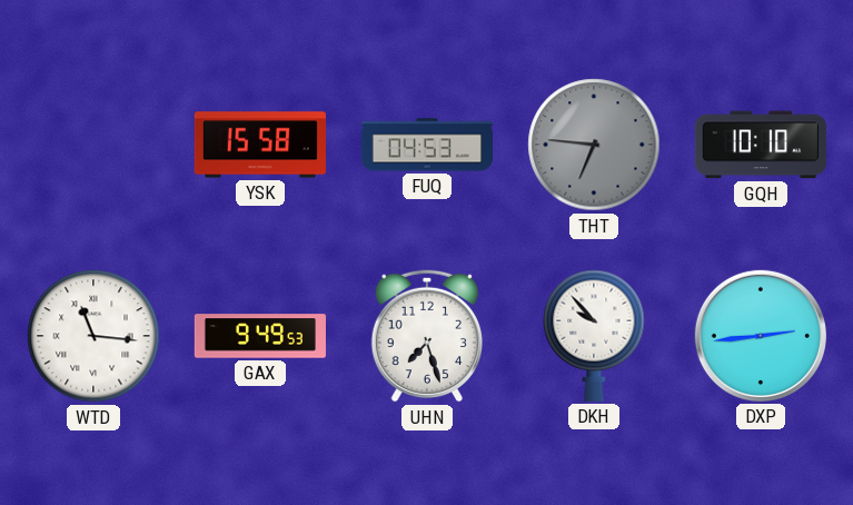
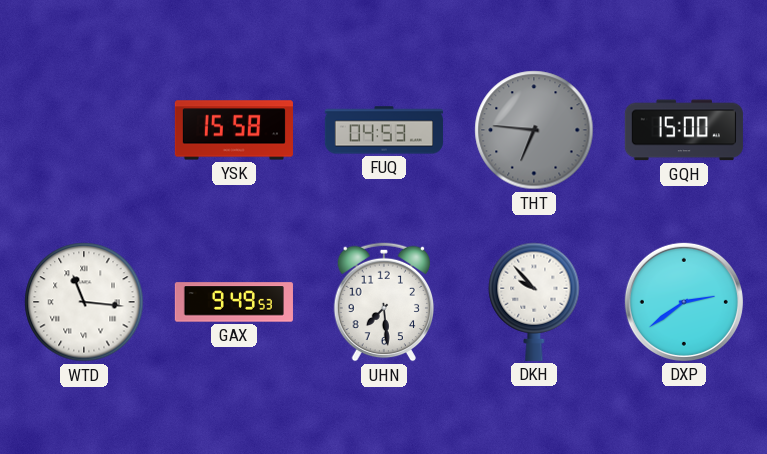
GQH: 10:10 -> 15:00 (684, 130)
UHN: 7:27 -> 7:29 (383, 302)
DXP: 2:44 -> 2:39 (684, 302)
